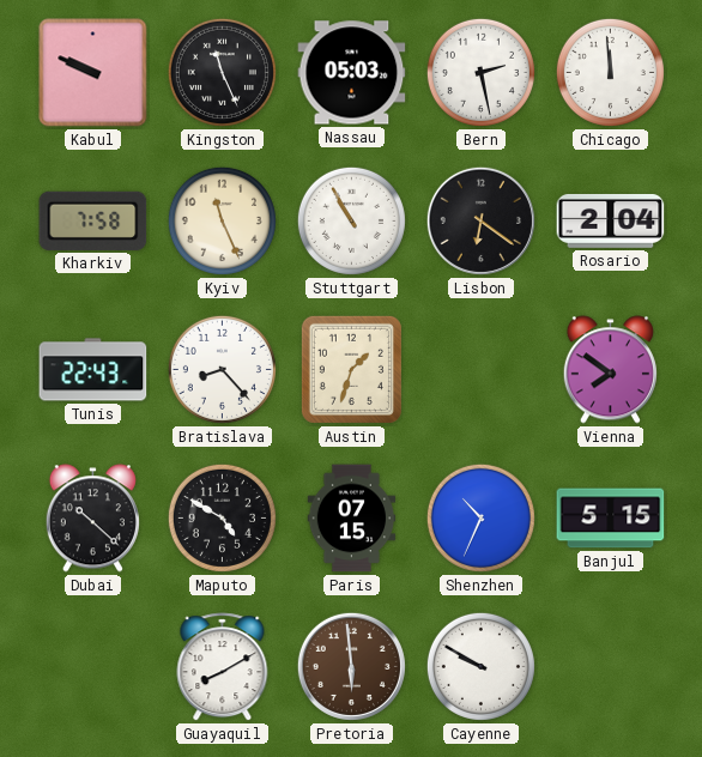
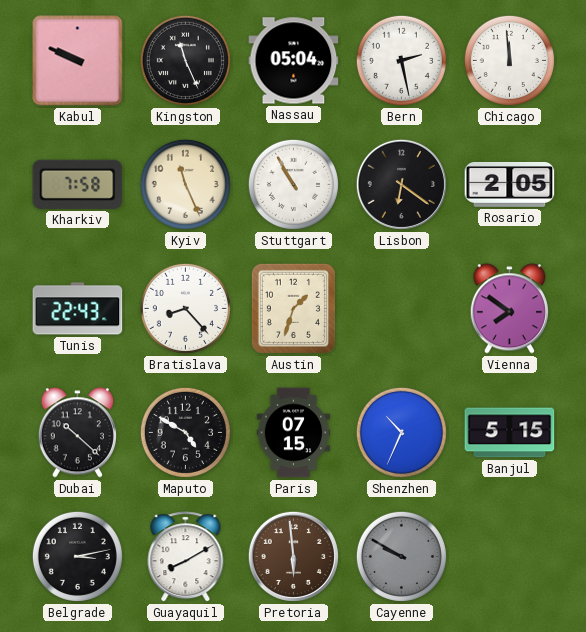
Nassau: 05:03 -> 05:04 (294, 61)
Rosario: 2:04 -> 2:05 (510, 184)
Belgrade: none -> 3:13 (77, 556)
Cayenne dial: white -> grey (401, 556)
